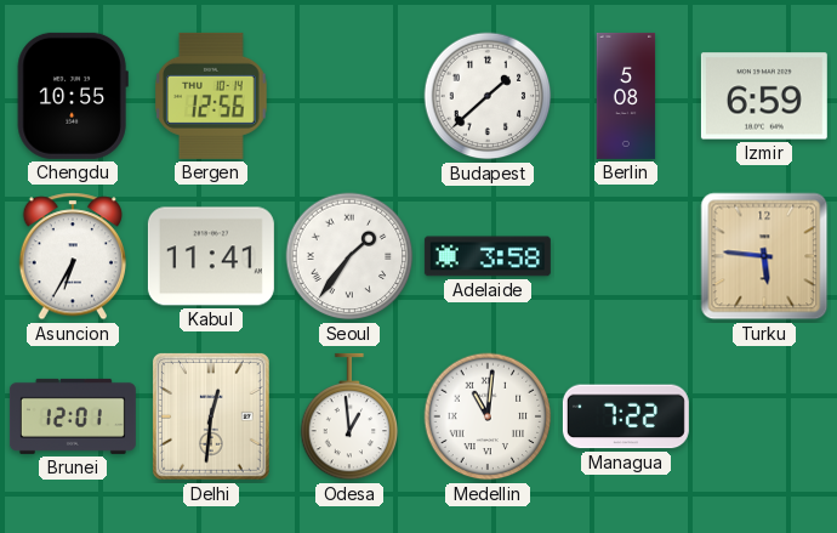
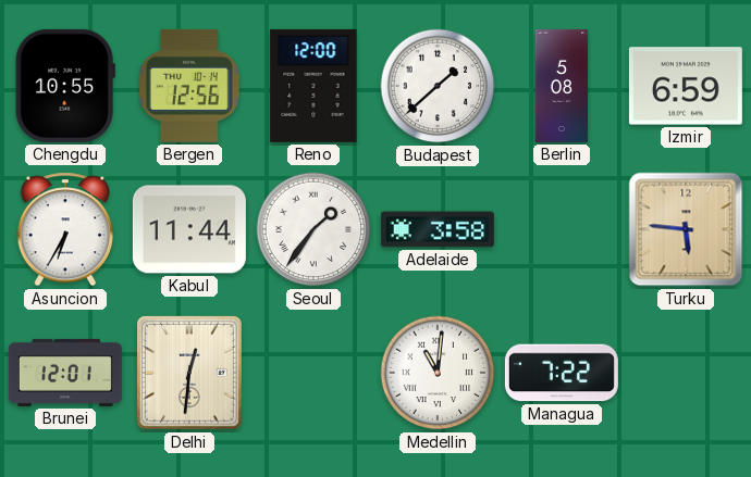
Reno: none -> 12:00 (313, 86)
Kabul: 11:41 -> 11:44 (189, 229)
Odesa: 12:59 -> none (349, 416)
